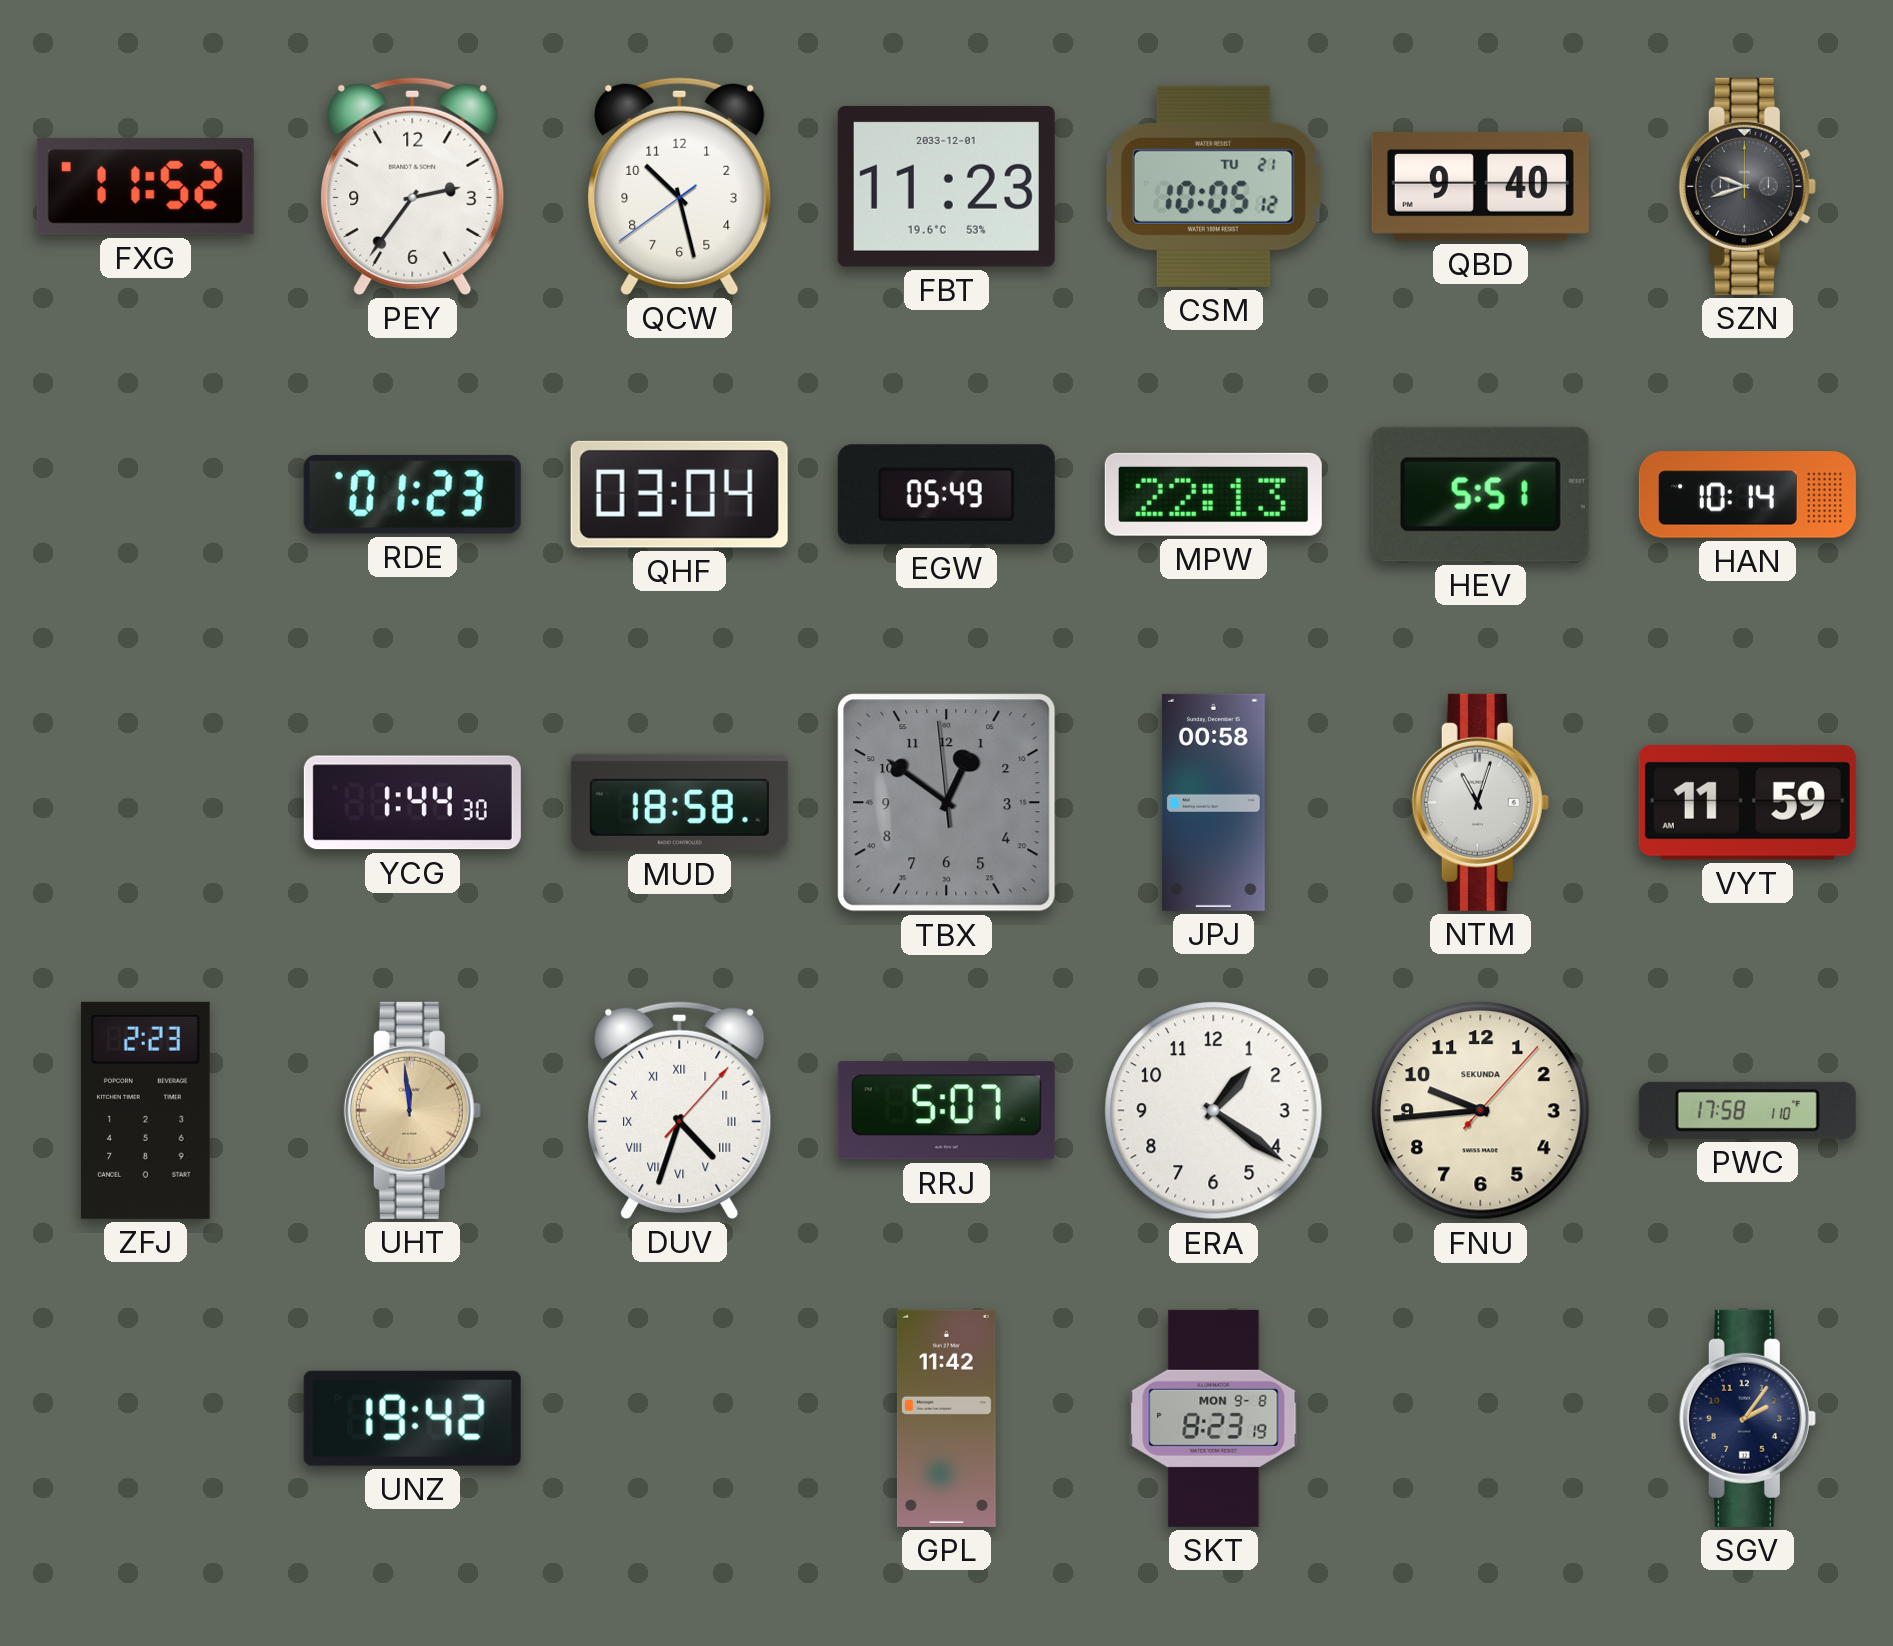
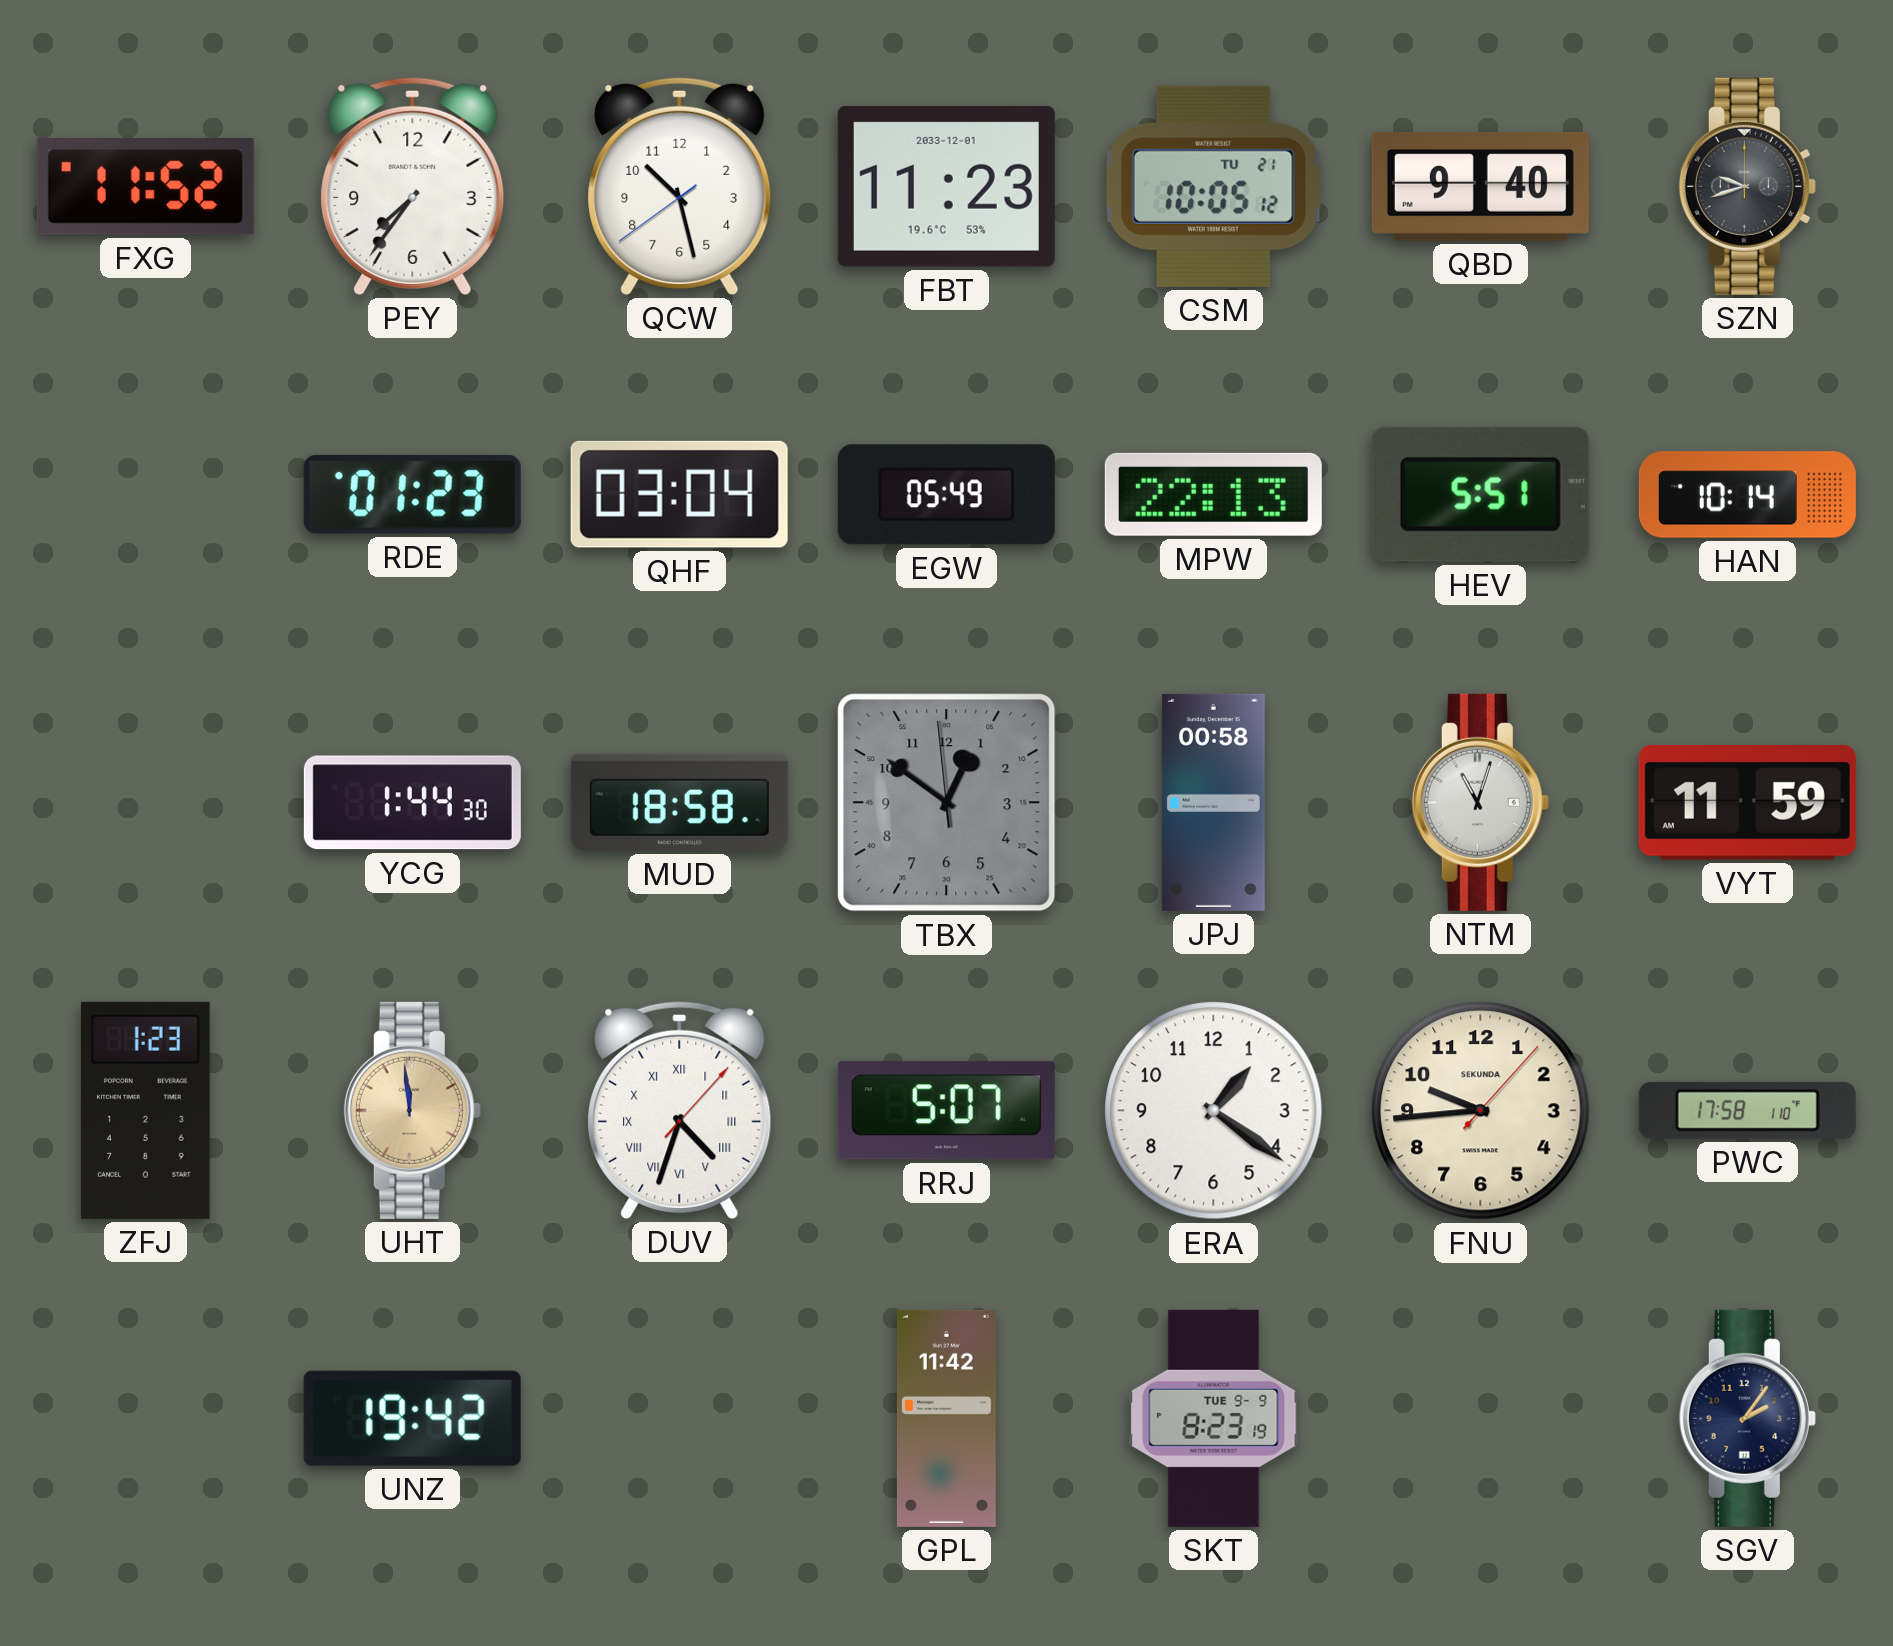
PEY: 2:36 -> 7:36 (413, 186)
ZFJ: 2:23 -> 1:23 (145, 1110)
SKT date: MON 9-8 -> TUE 9-9 (1214, 1418)
